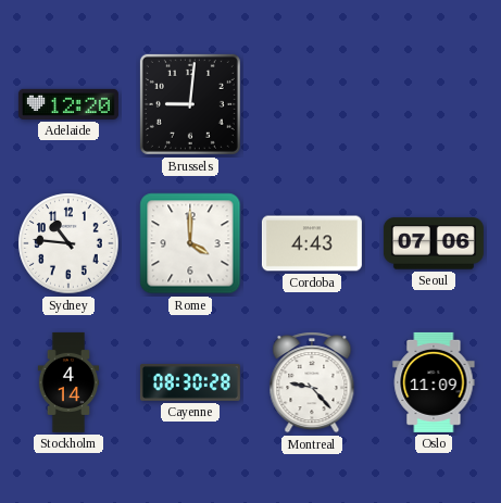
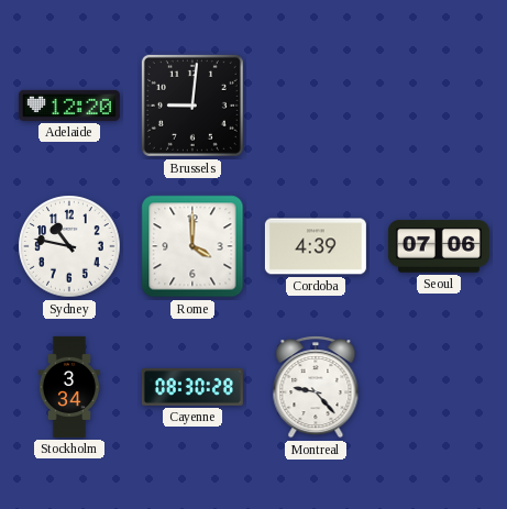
Sydney: 10:46 -> 10:47 (69, 246)
Cordoba: 4:43 -> 4:39 (316, 246)
Stockholm: 4:14 -> 3:34 (69, 387)
Oslo: 11:09 -> none (434, 382)
